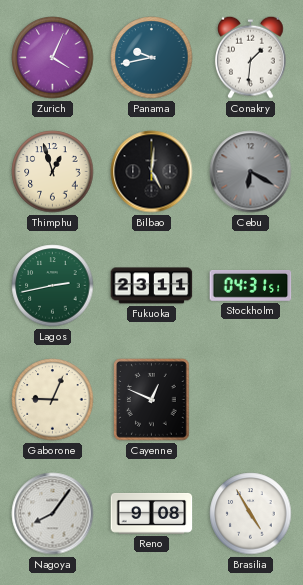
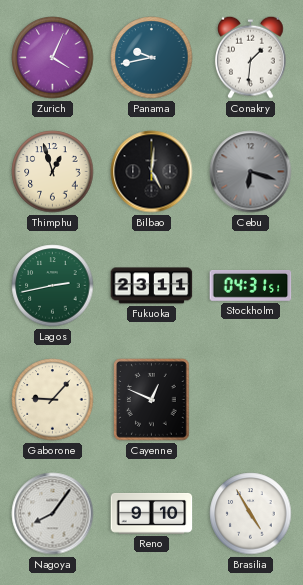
Cebu: 6:20 -> 6:18 (251, 172)
Gaborone: 9:04 -> 9:07 (53, 400)
Reno: 9:08 -> 9:10 (152, 513)
